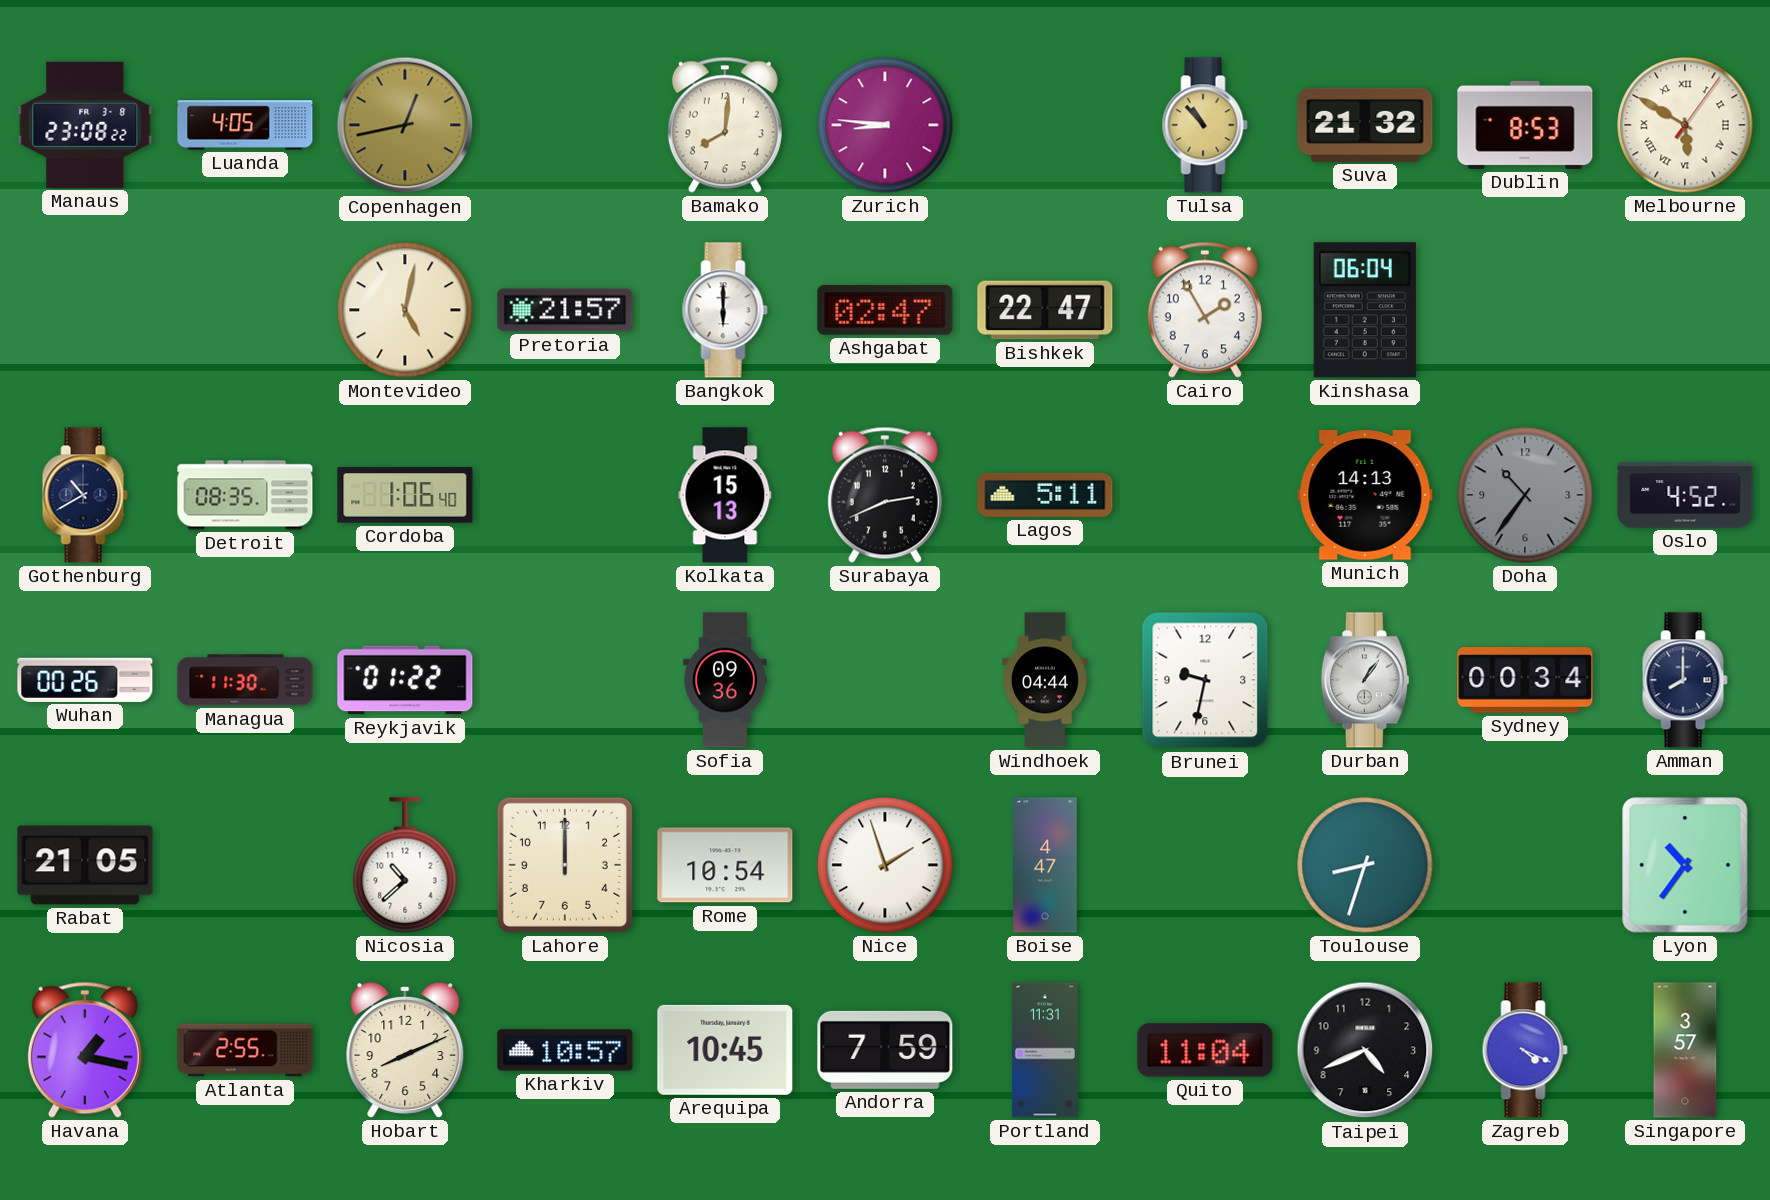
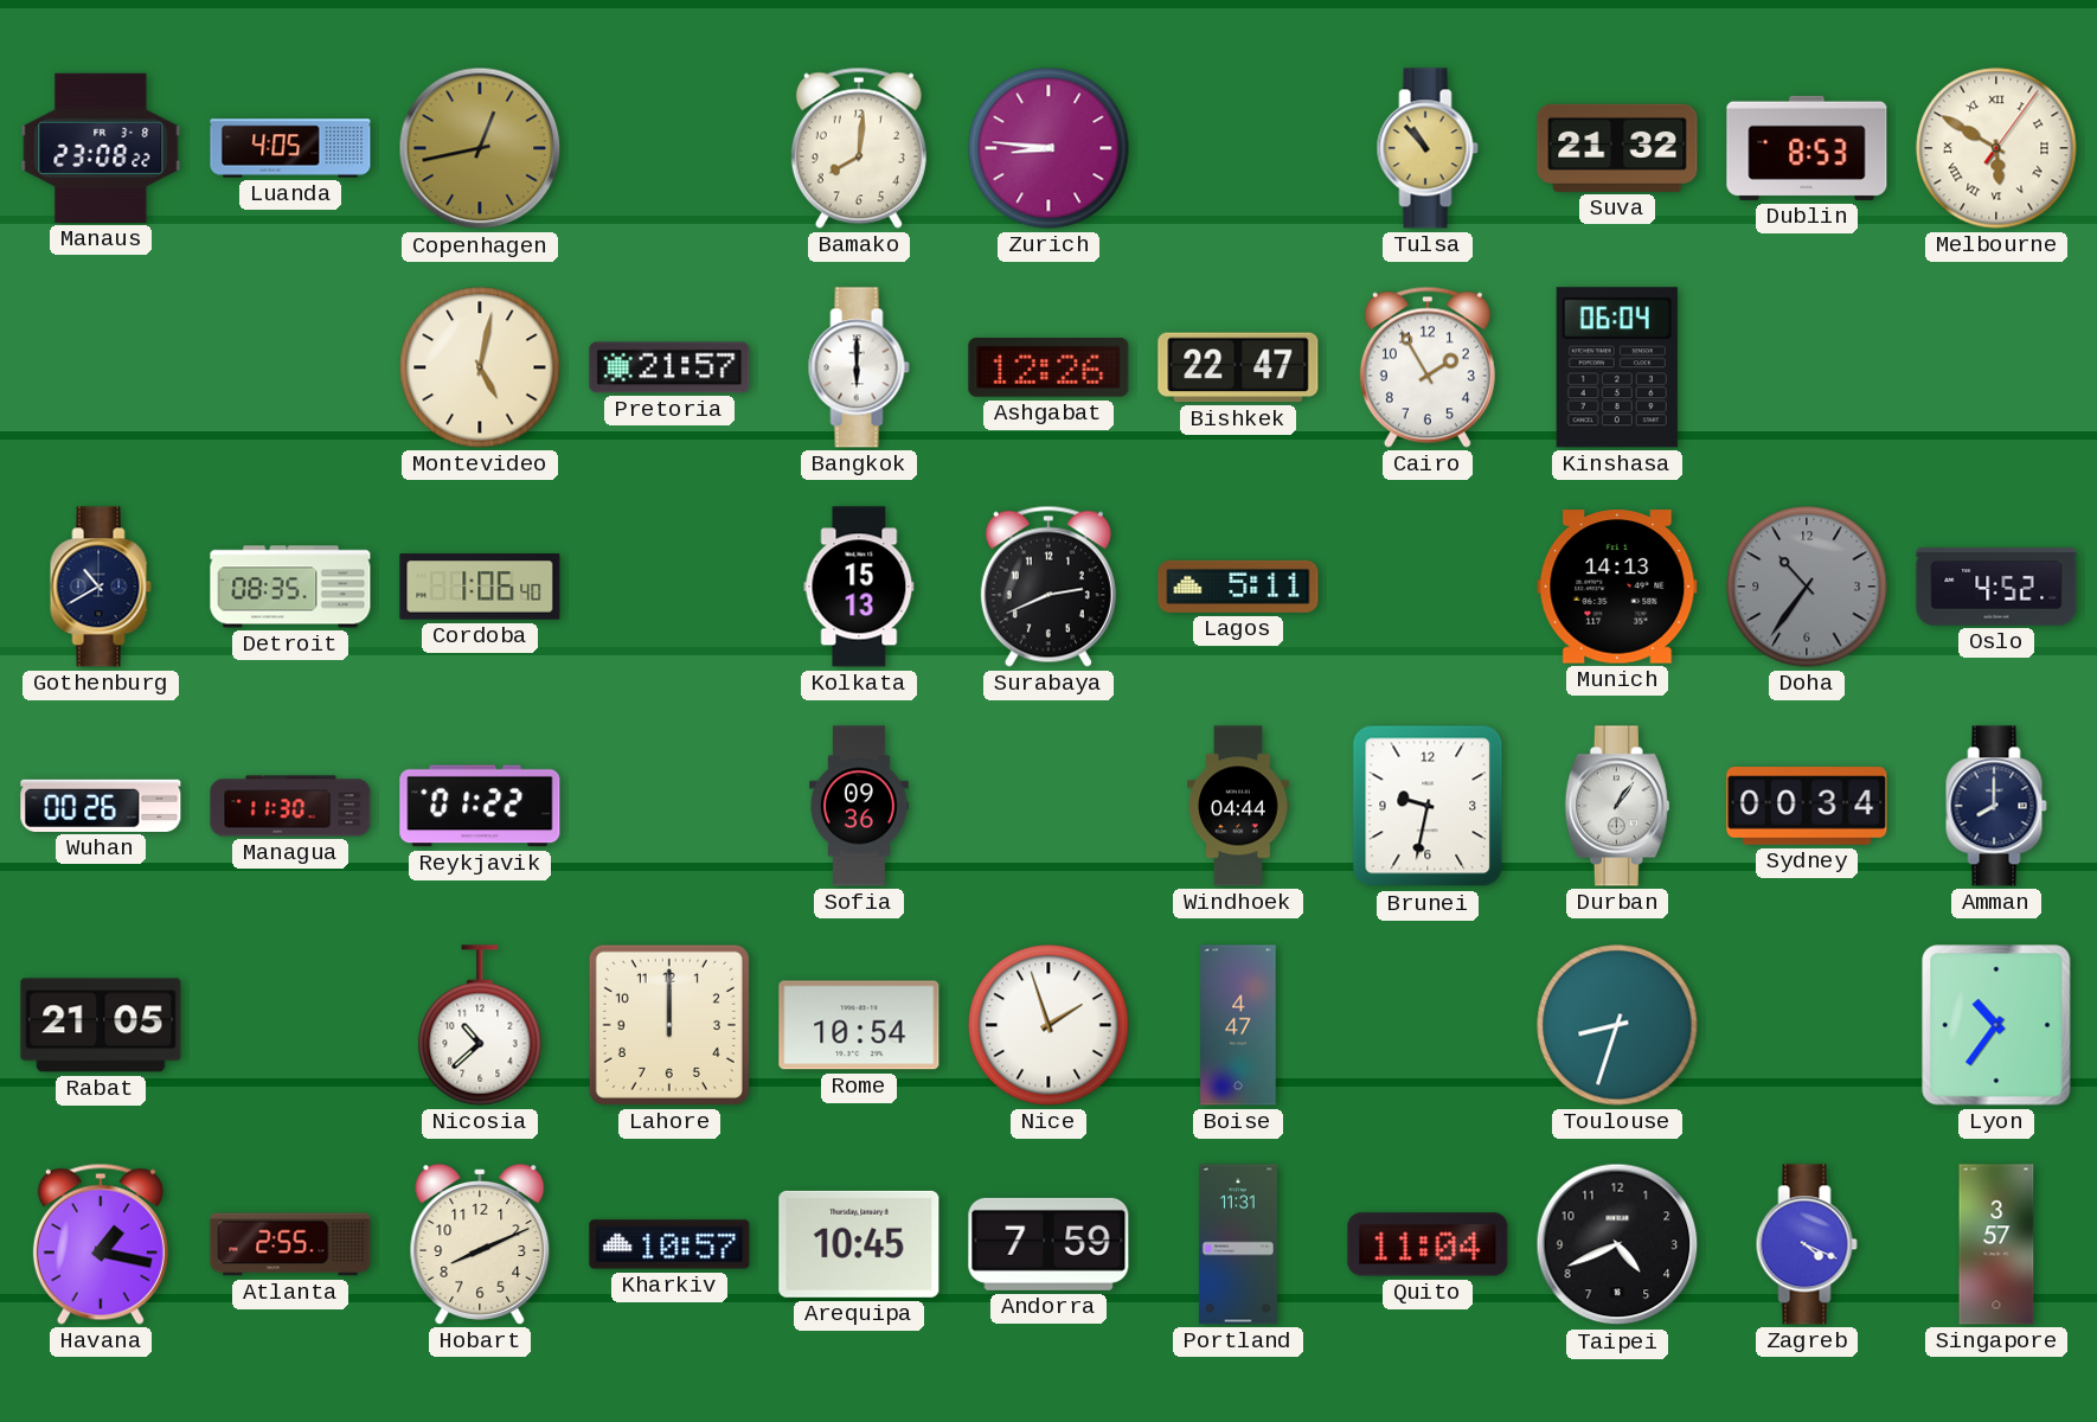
Ashgabat: 02:47 -> 12:26 (1048, 367)
